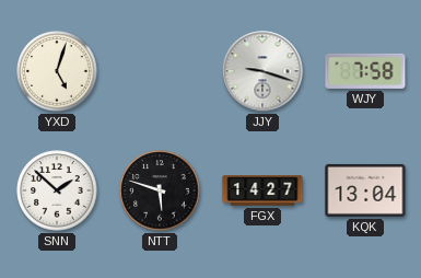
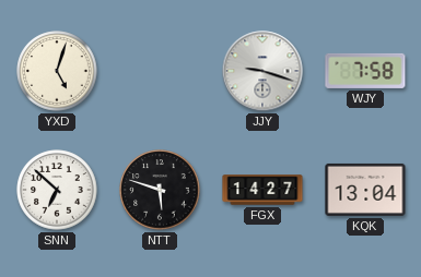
SNN: 1:52 -> 6:52 (57, 190)
